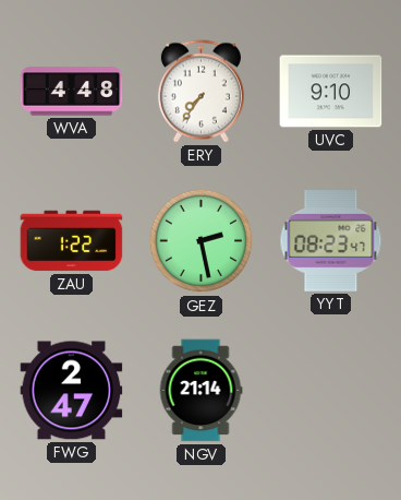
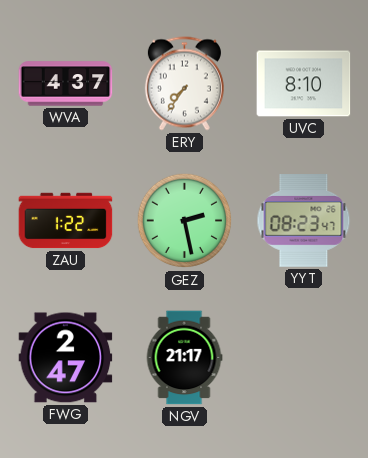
WVA: 4:48 -> 4:37 (66, 84)
UVC: 9:10 -> 8:10 (304, 84)
NGV: 21:14 -> 21:17 (184, 358)
